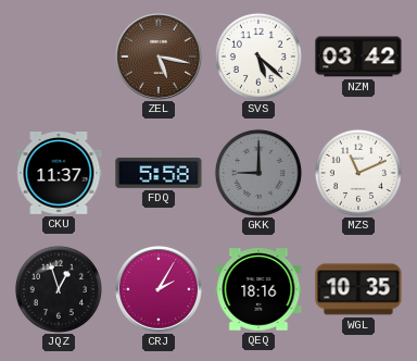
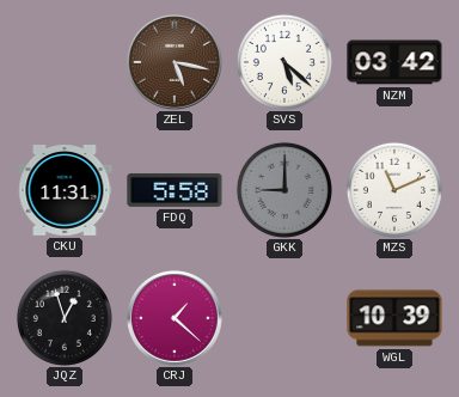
CKU: 11:37 -> 11:31 (65, 191)
CRJ: 2:05 -> 1:22 (176, 319)
QEQ: 18:16 -> none (258, 289)
WGL: 10:35 -> 10:39 (394, 318)
